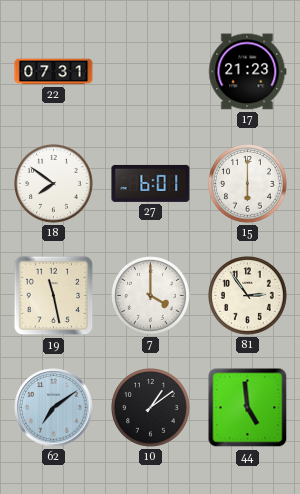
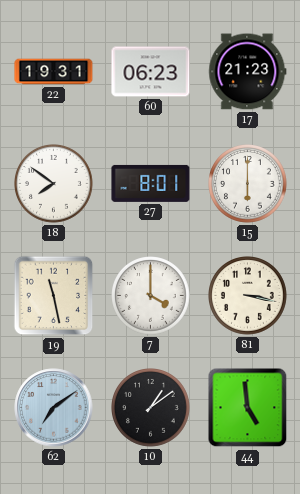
22: 07:31 -> 19:31 (54, 72)
60: none -> 06:23 (151, 72)
27: 6:01 -> 8:01 (151, 183)
81: 2:54 -> 3:17 (248, 296)
